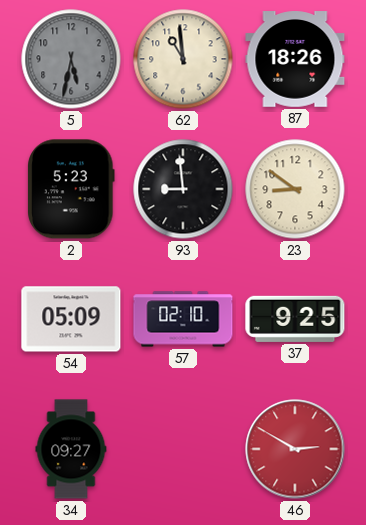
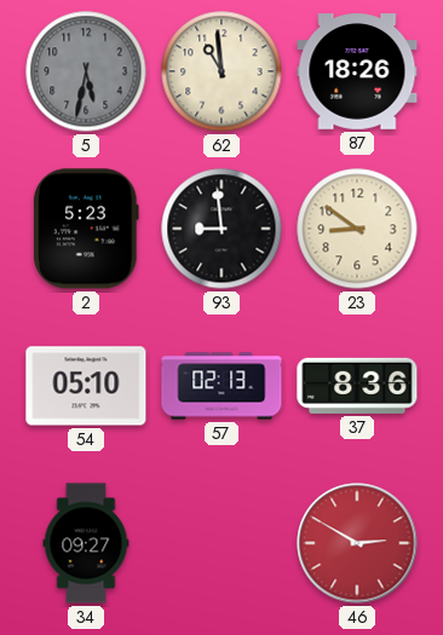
54: 05:09 -> 05:10 (86, 386)
57: 02:10 -> 02:13 (221, 386)
37: 9:25 -> 8:36 (357, 386)
